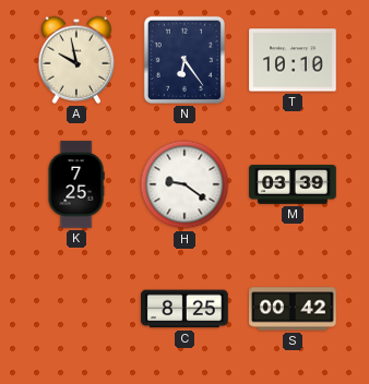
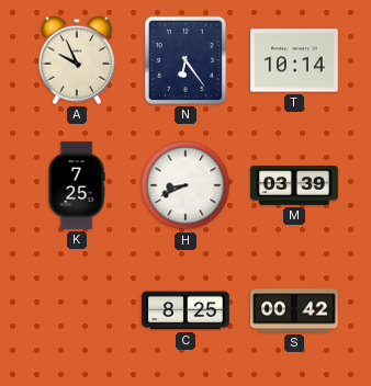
A: 9:58 -> 9:56 (77, 60)
T: 10:10 -> 10:14 (294, 60)
H: 9:21 -> 8:41 (185, 185)
